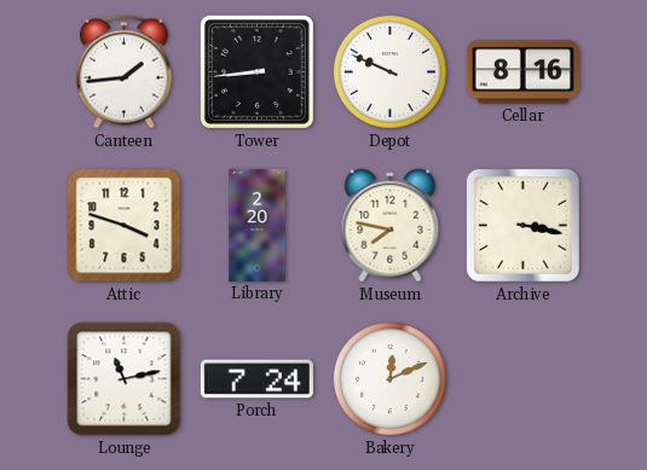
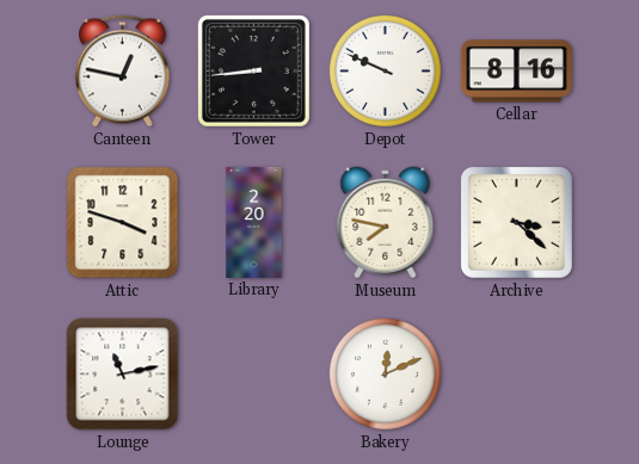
Canteen: 1:44 -> 12:47 (123, 72)
Archive: 3:17 -> 3:22 (516, 222)
Porch: 7:24 -> none (256, 379)
